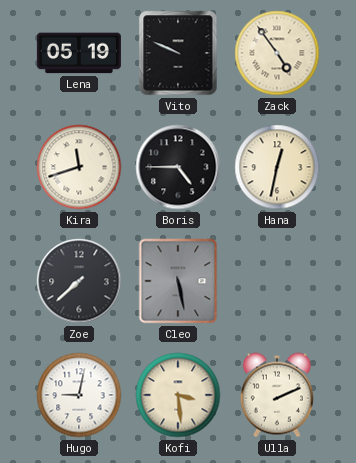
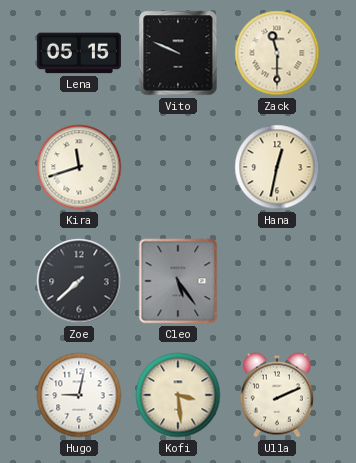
Lena: 05:19 -> 05:15 (79, 53)
Zack: 4:54 -> 11:30 (277, 53)
Boris: 4:45 -> none (178, 167)
Cleo: 5:28 -> 5:24 (178, 281)
